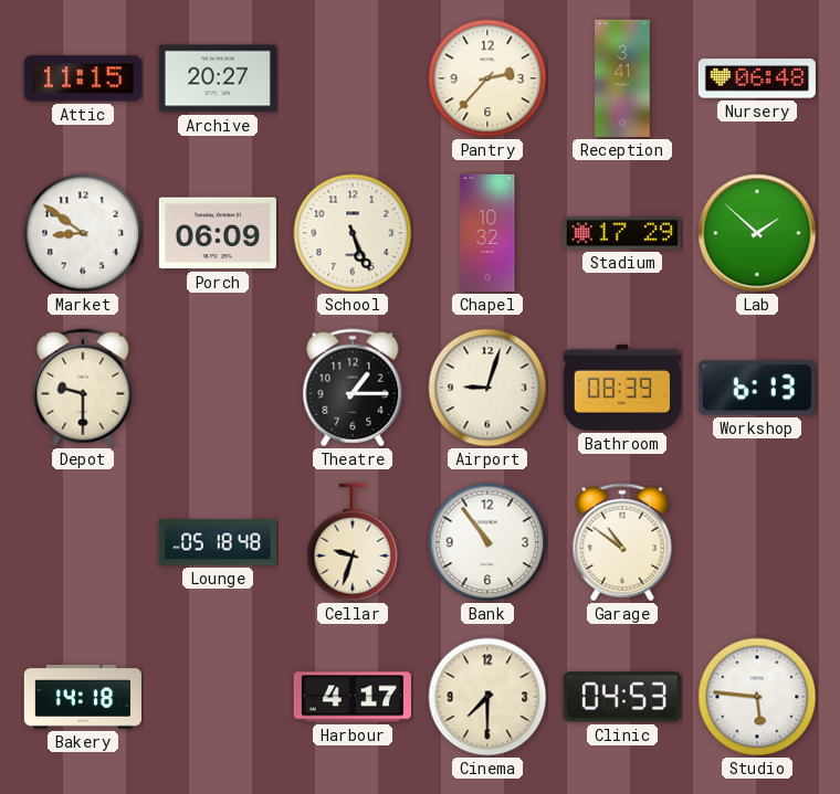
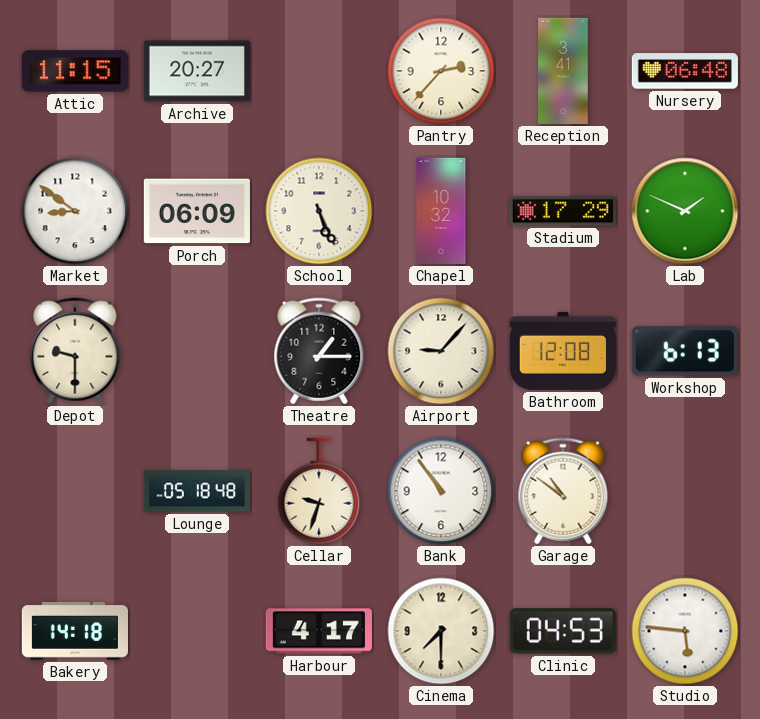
Lab: 1:52 -> 1:49 (685, 211)
Airport: 9:03 -> 9:07 (441, 351)
Bathroom: 08:39 -> 12:08 (563, 351)
